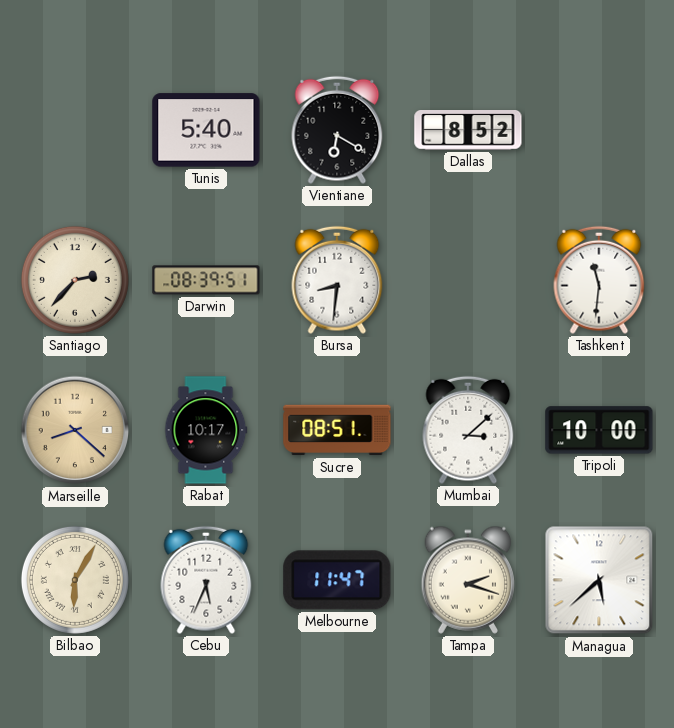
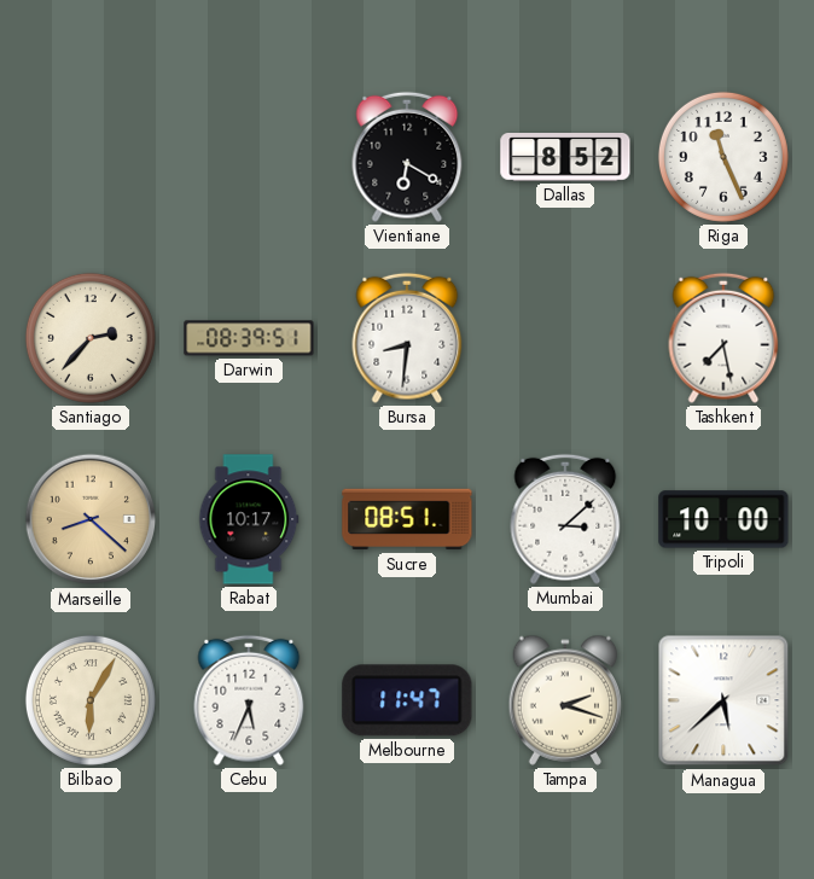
Tunis: 5:40 -> none (206, 130)
Riga: none -> 11:26 (723, 157)
Tashkent: 11:31 -> 7:28 (723, 338)
